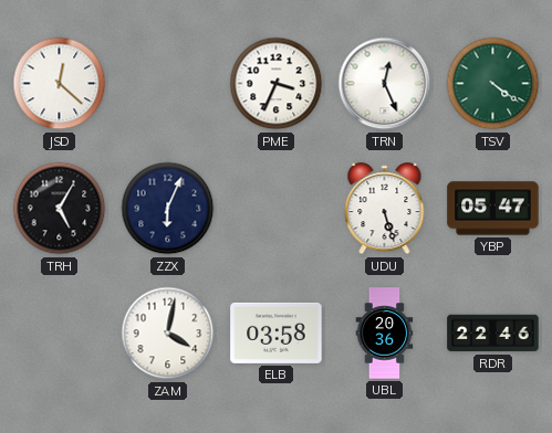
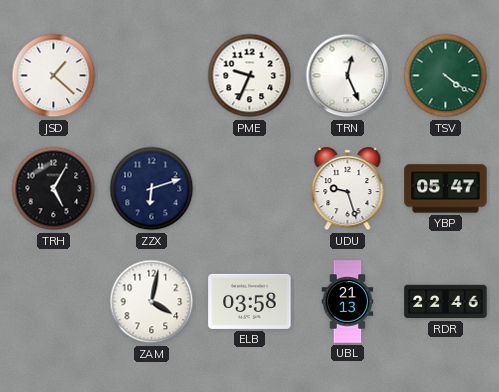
JSD: 12:22 -> 1:22 (54, 76)
PME: 3:34 -> 9:34 (250, 76)
ZZX: 6:04 -> 6:12 (152, 189)
UDU: 5:27 -> 9:27 (348, 189)
UBL: 20:36 -> 21:13 (348, 302)
